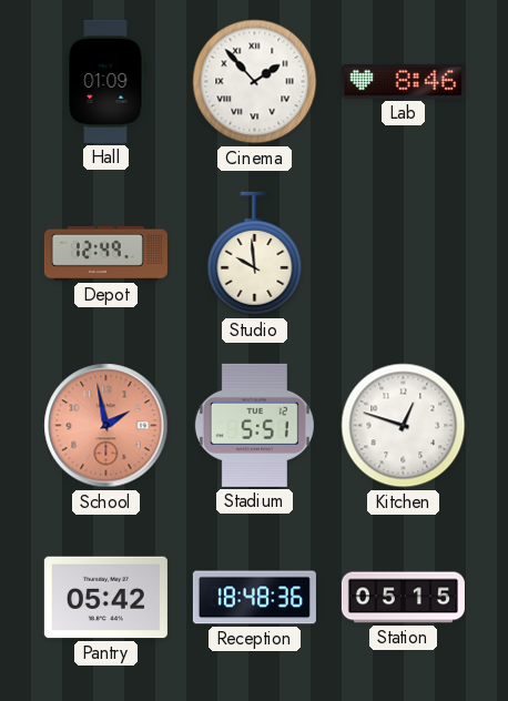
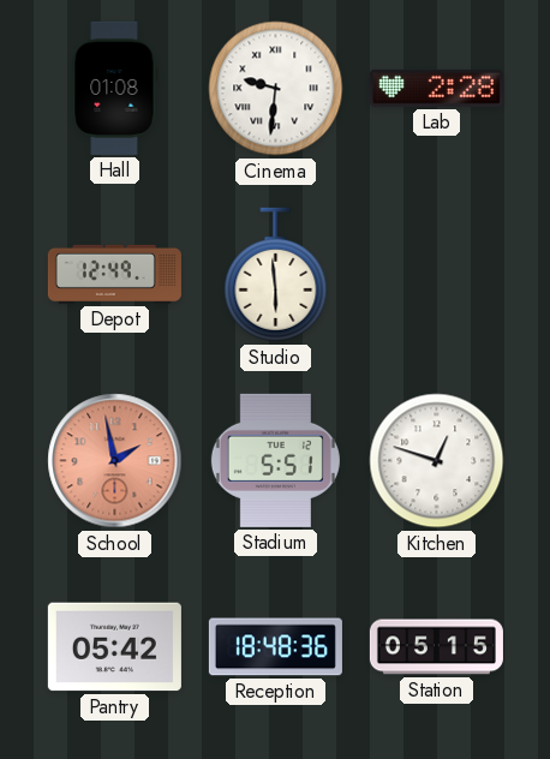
Hall: 01:09 -> 01:08 (115, 88)
Cinema: 1:53 -> 9:31 (276, 89)
Lab: 8:46 -> 2:28 (436, 88)
Studio: 9:59 -> 5:59 (276, 275)
